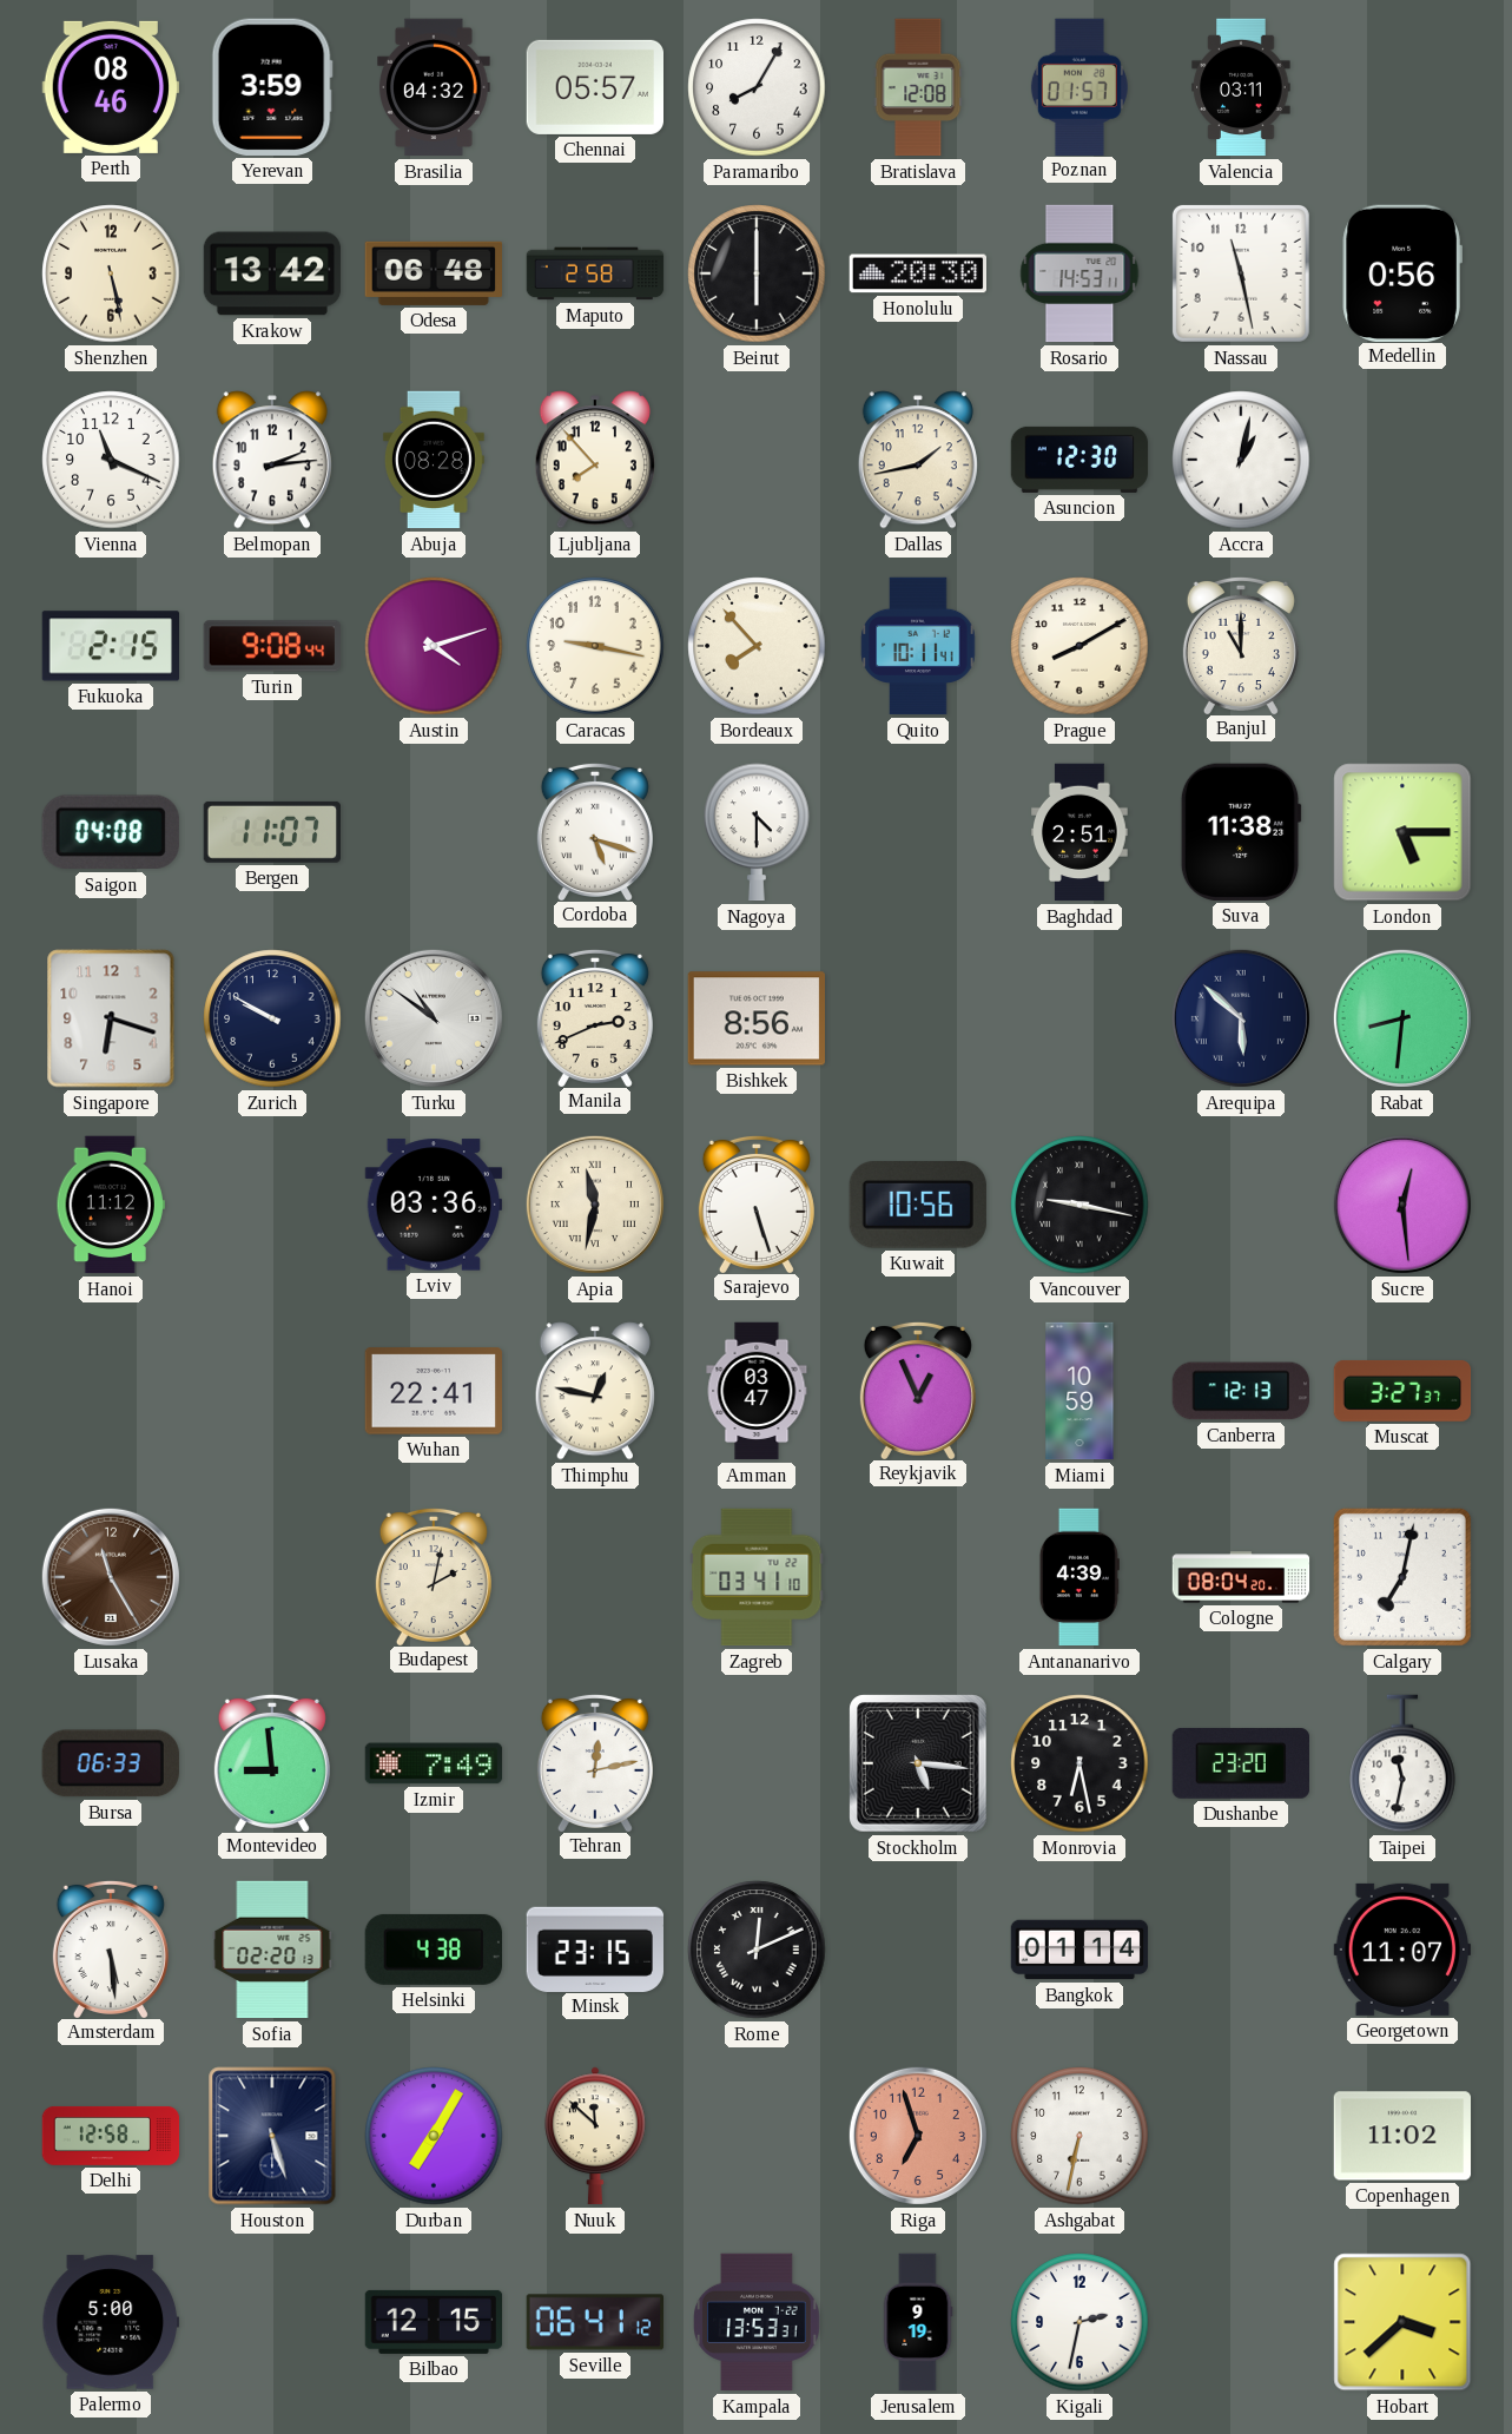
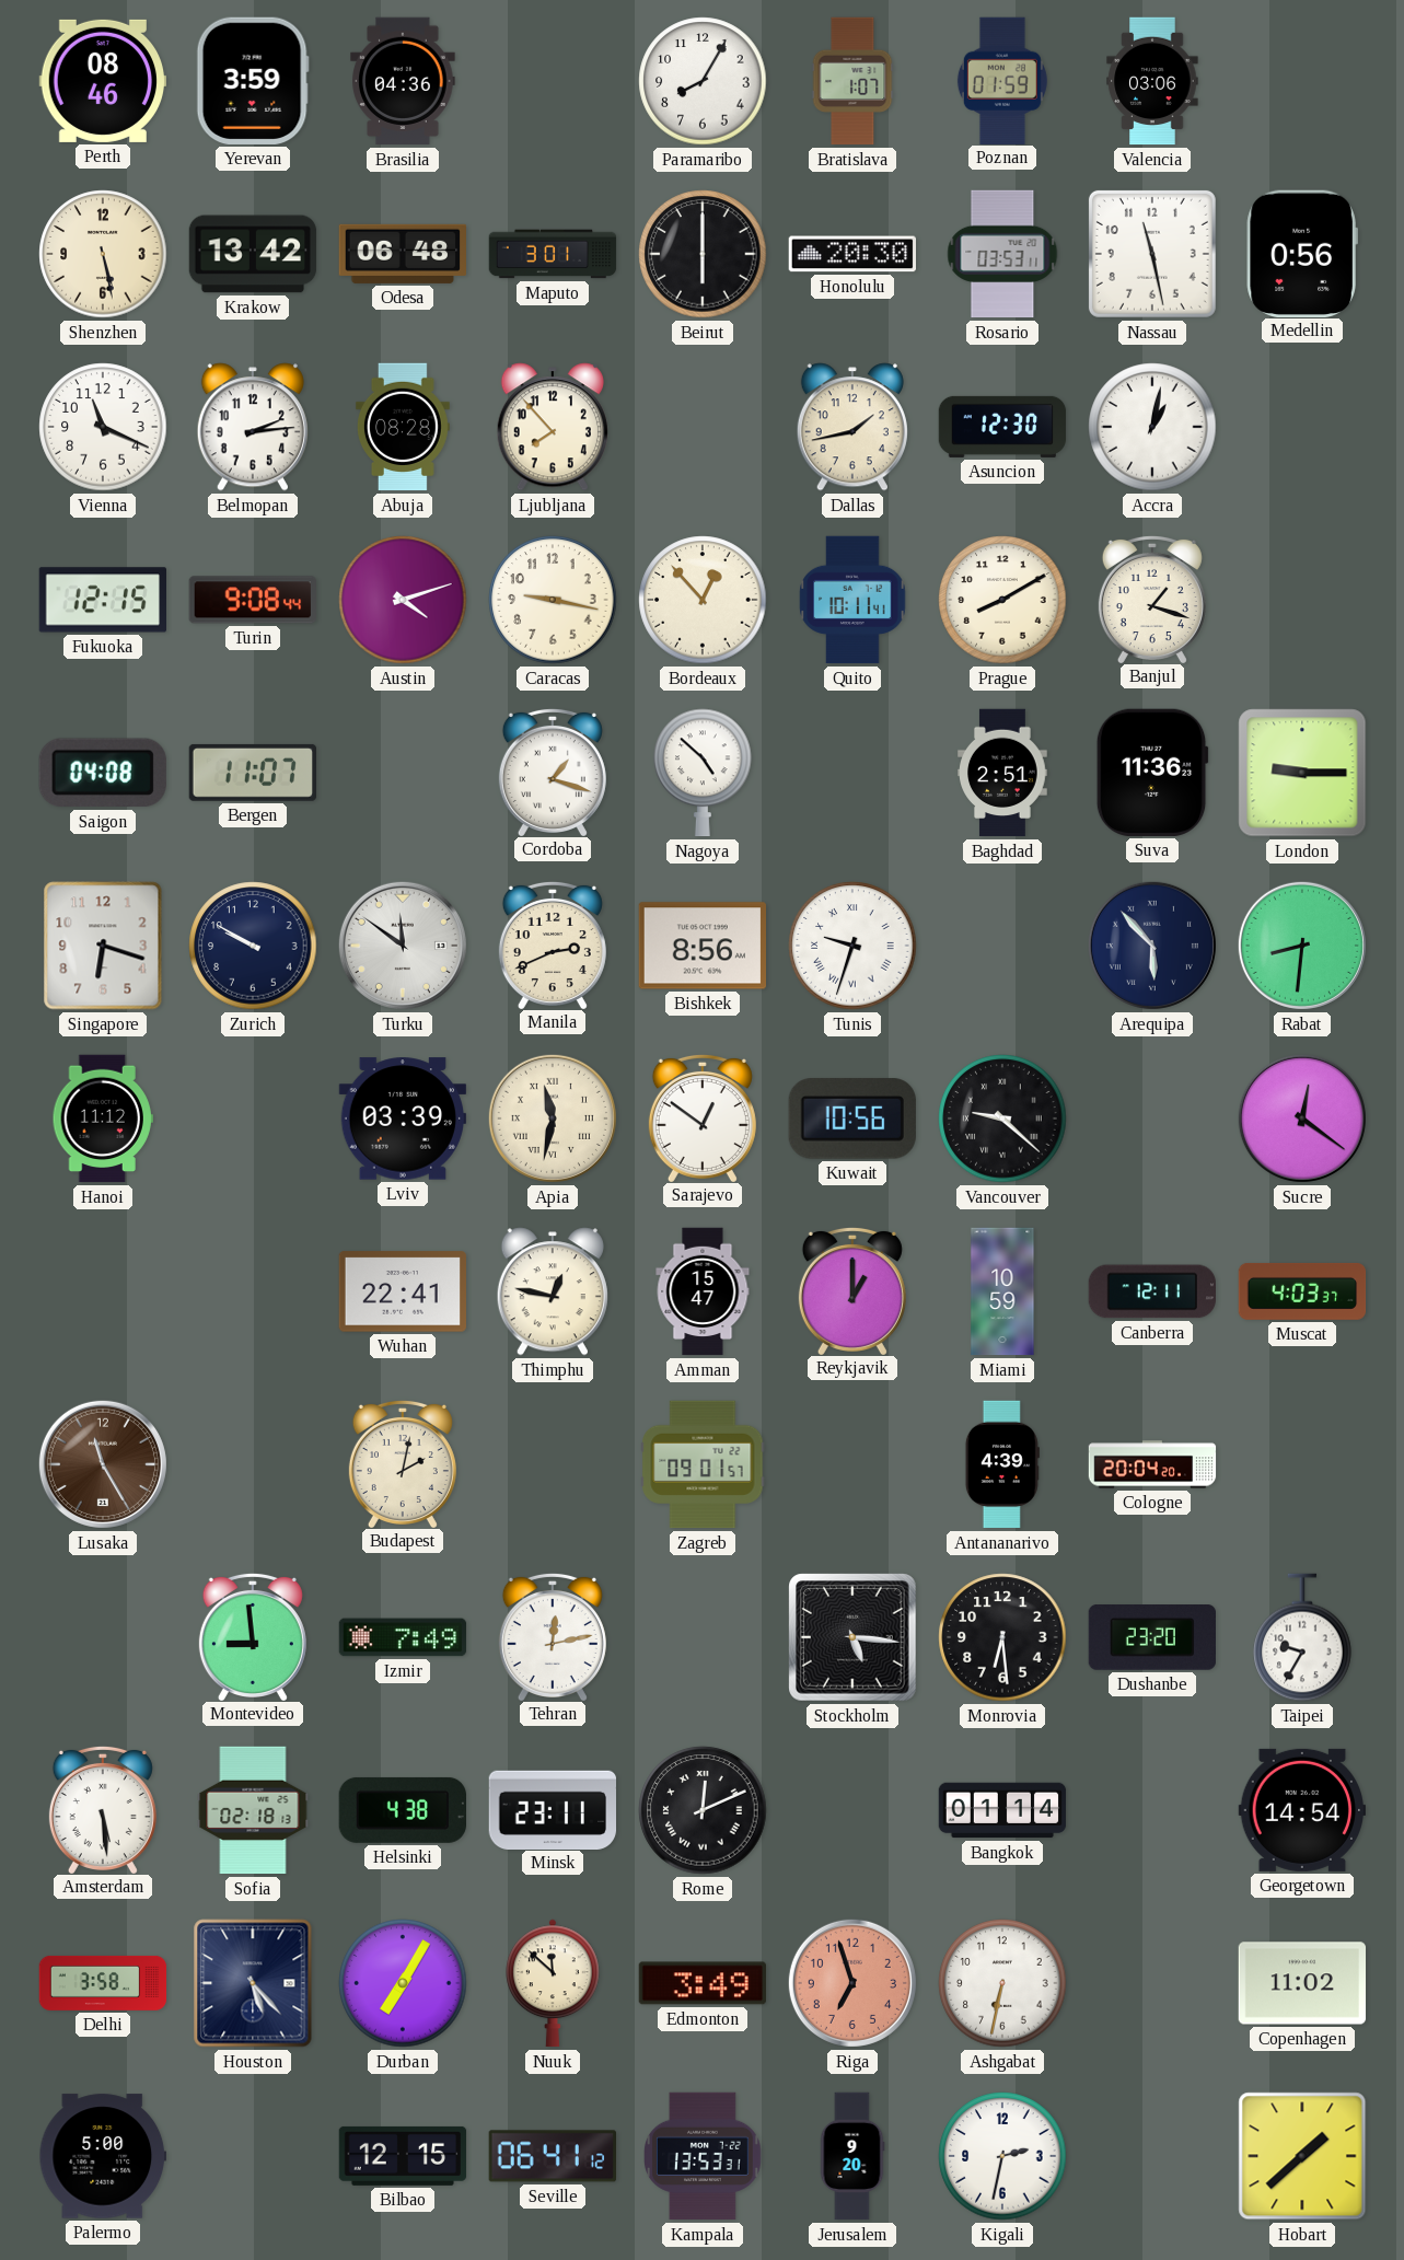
Brasilia: 04:32 -> 04:36 (403, 81)
Chennai: 05:57 -> none (594, 87)
Bratislava: 12:08 -> 1:07 (852, 81)
Poznan: 01:57 -> 01:59 (1002, 80)
Valencia: 03:11 -> 03:06 (1152, 81)
Maputo: 2:58 -> 3:01 (553, 254)
Rosario: 14:53 -> 03:53 (1002, 254)
Fukuoka: 2:15 -> 12:15 (102, 600)
Bordeaux: 7:53 -> 12:53 (703, 600)
Banjul: 11:00 -> 1:18 (1152, 599)
Cordoba: 5:18 -> 1:18 (553, 772)
Nagoya: 4:30 -> 4:52 (703, 773)
Suva: 11:38 -> 11:36 (1152, 773)
London: 5:15 -> 9:15 (1302, 773)
Turku: 10:51 -> 11:51 (403, 946)
Tunis: none -> 9:33 (852, 946)
Arequipa: 5:52 -> 5:53 (1152, 946)
Lviv: 03:36 -> 03:39 (402, 1119)
Sarajevo: 5:27 -> 12:51 (703, 1117)
Vancouver: 9:17 -> 9:22 (1002, 1119)
Sucre: 12:29 -> 12:21 (1302, 1119)
Amman: 03:47 -> 15:47 (703, 1291)
Reykjavik: 12:56 -> 1:00 (852, 1290)
Canberra: 12:13 -> 12:11 (1151, 1291)
Muscat: 3:27 -> 4:03 (1302, 1291)
Zagreb: 03:41 -> 09:01 (703, 1464)
Cologne: 08:04 -> 20:04 (1152, 1464)
Calgary: 7:02 -> none (1402, 1577)
Bursa: 06:33 -> none (111, 1763)
Monrovia: 6:28 -> 6:29 (1002, 1637)
Taipei: 11:32 -> 9:35 (1302, 1637)
Sofia: 02:20 -> 02:18 (253, 1810)
Minsk: 23:15 -> 23:11 (553, 1809)
Georgetown: 11:07 -> 14:54 (1301, 1810)
Delhi: 12:58 -> 3:58 (103, 1983)
Houston: 5:27 -> 5:23 (253, 1983)
Edmonton: none -> 3:49 (701, 1983)
Jerusalem: 9:19 -> 9:20 (852, 2156)
Hobart: 3:38 -> 1:38 (1302, 2156)
